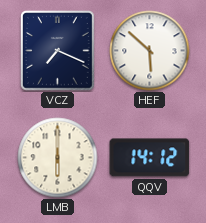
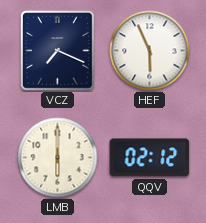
HEF: 5:52 -> 5:56 (150, 51)
QQV: 14:12 -> 02:12 (150, 158)
